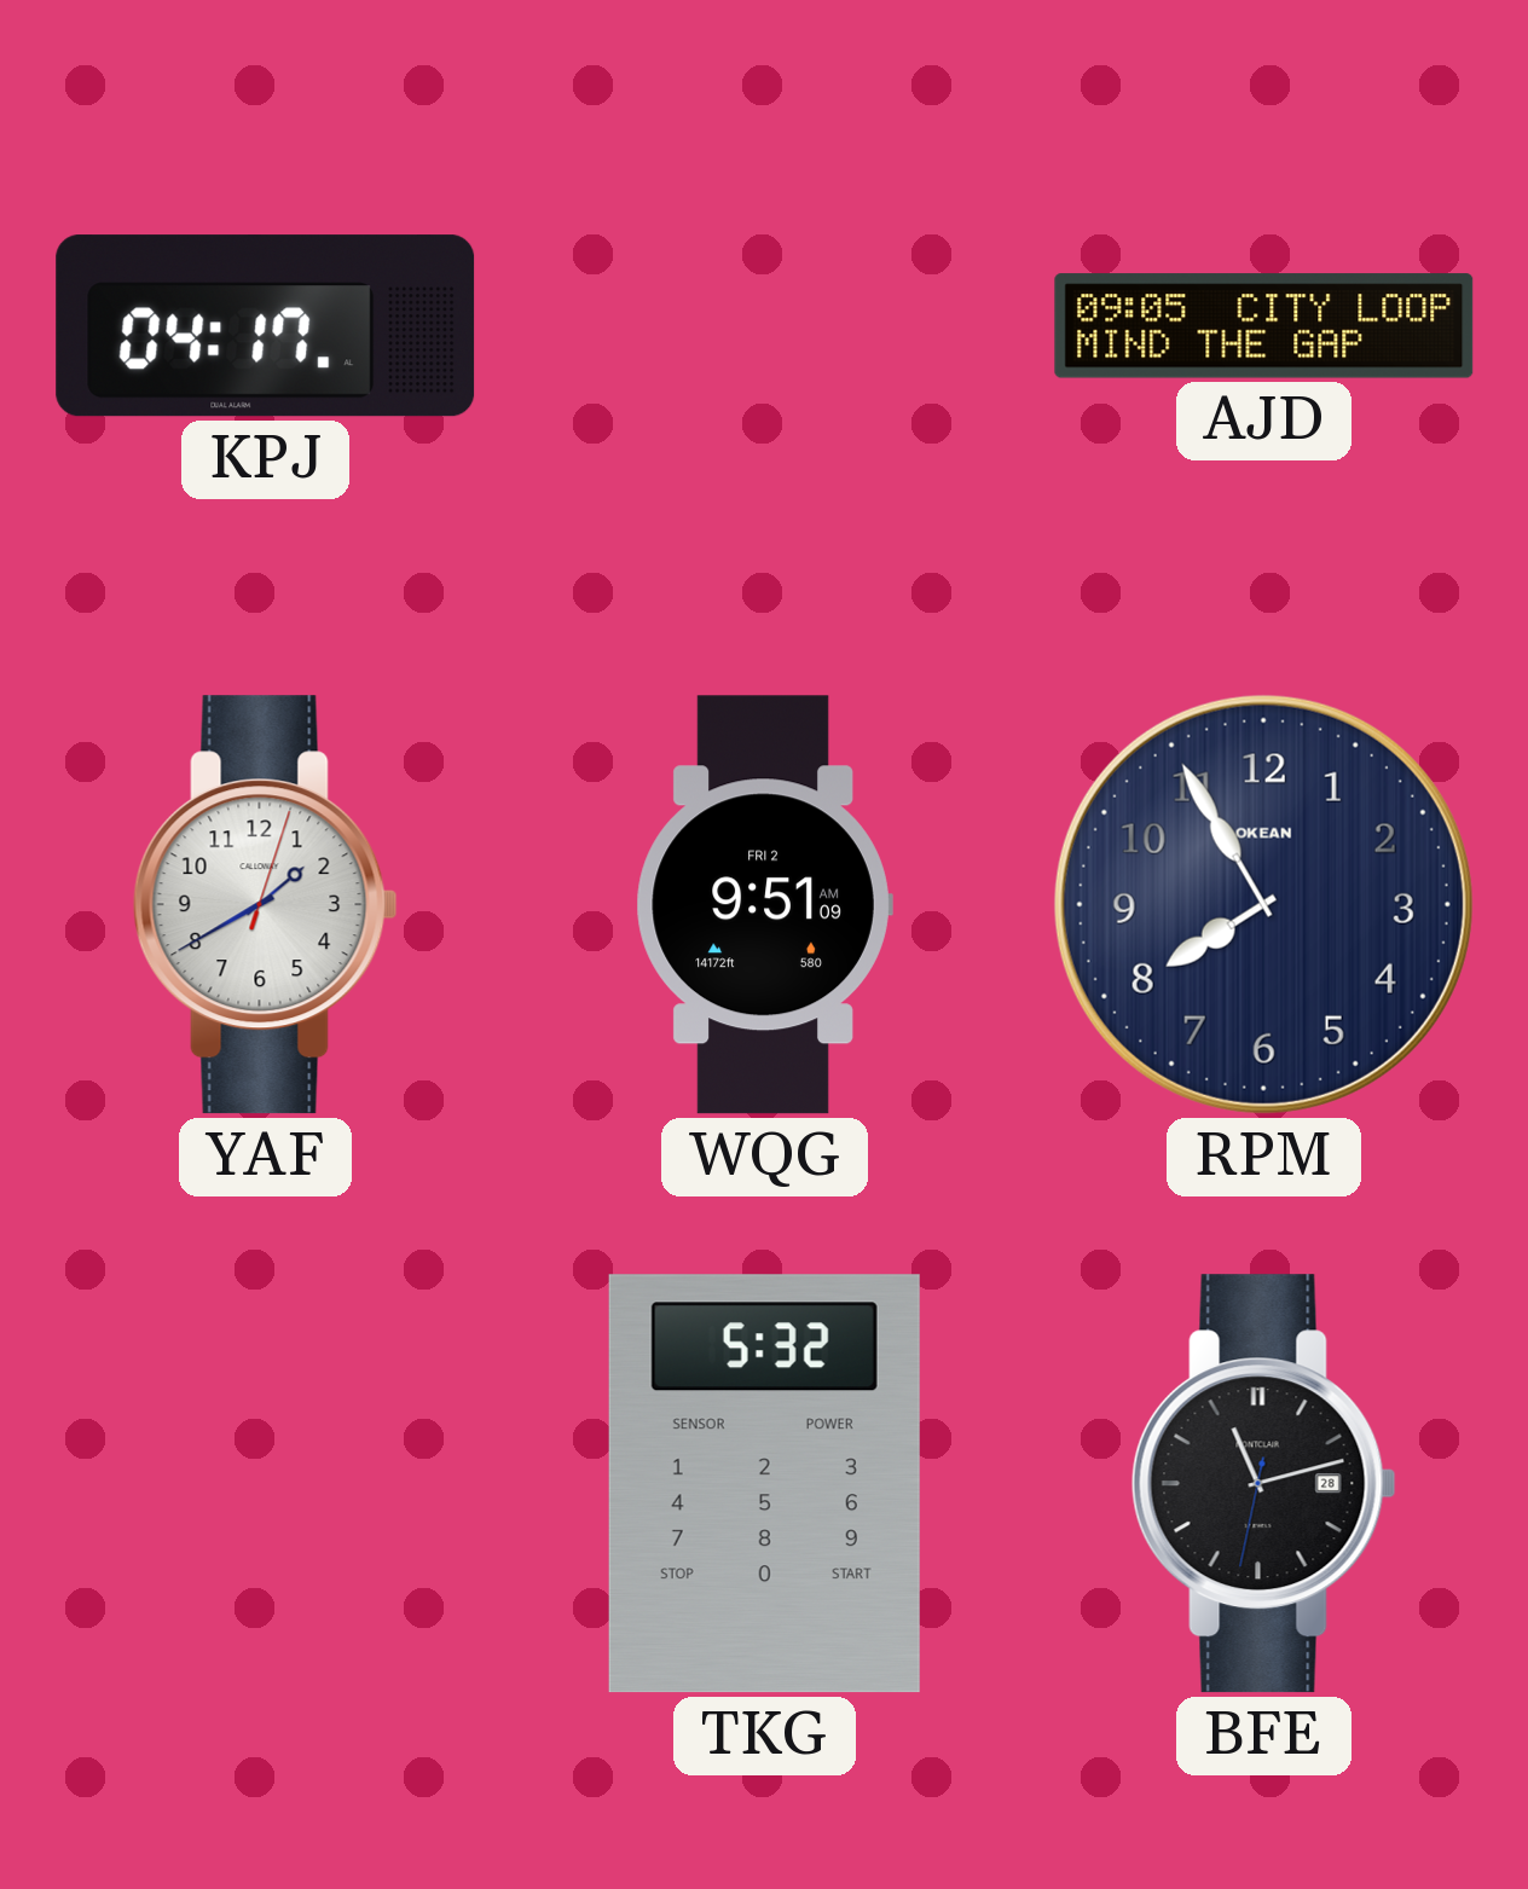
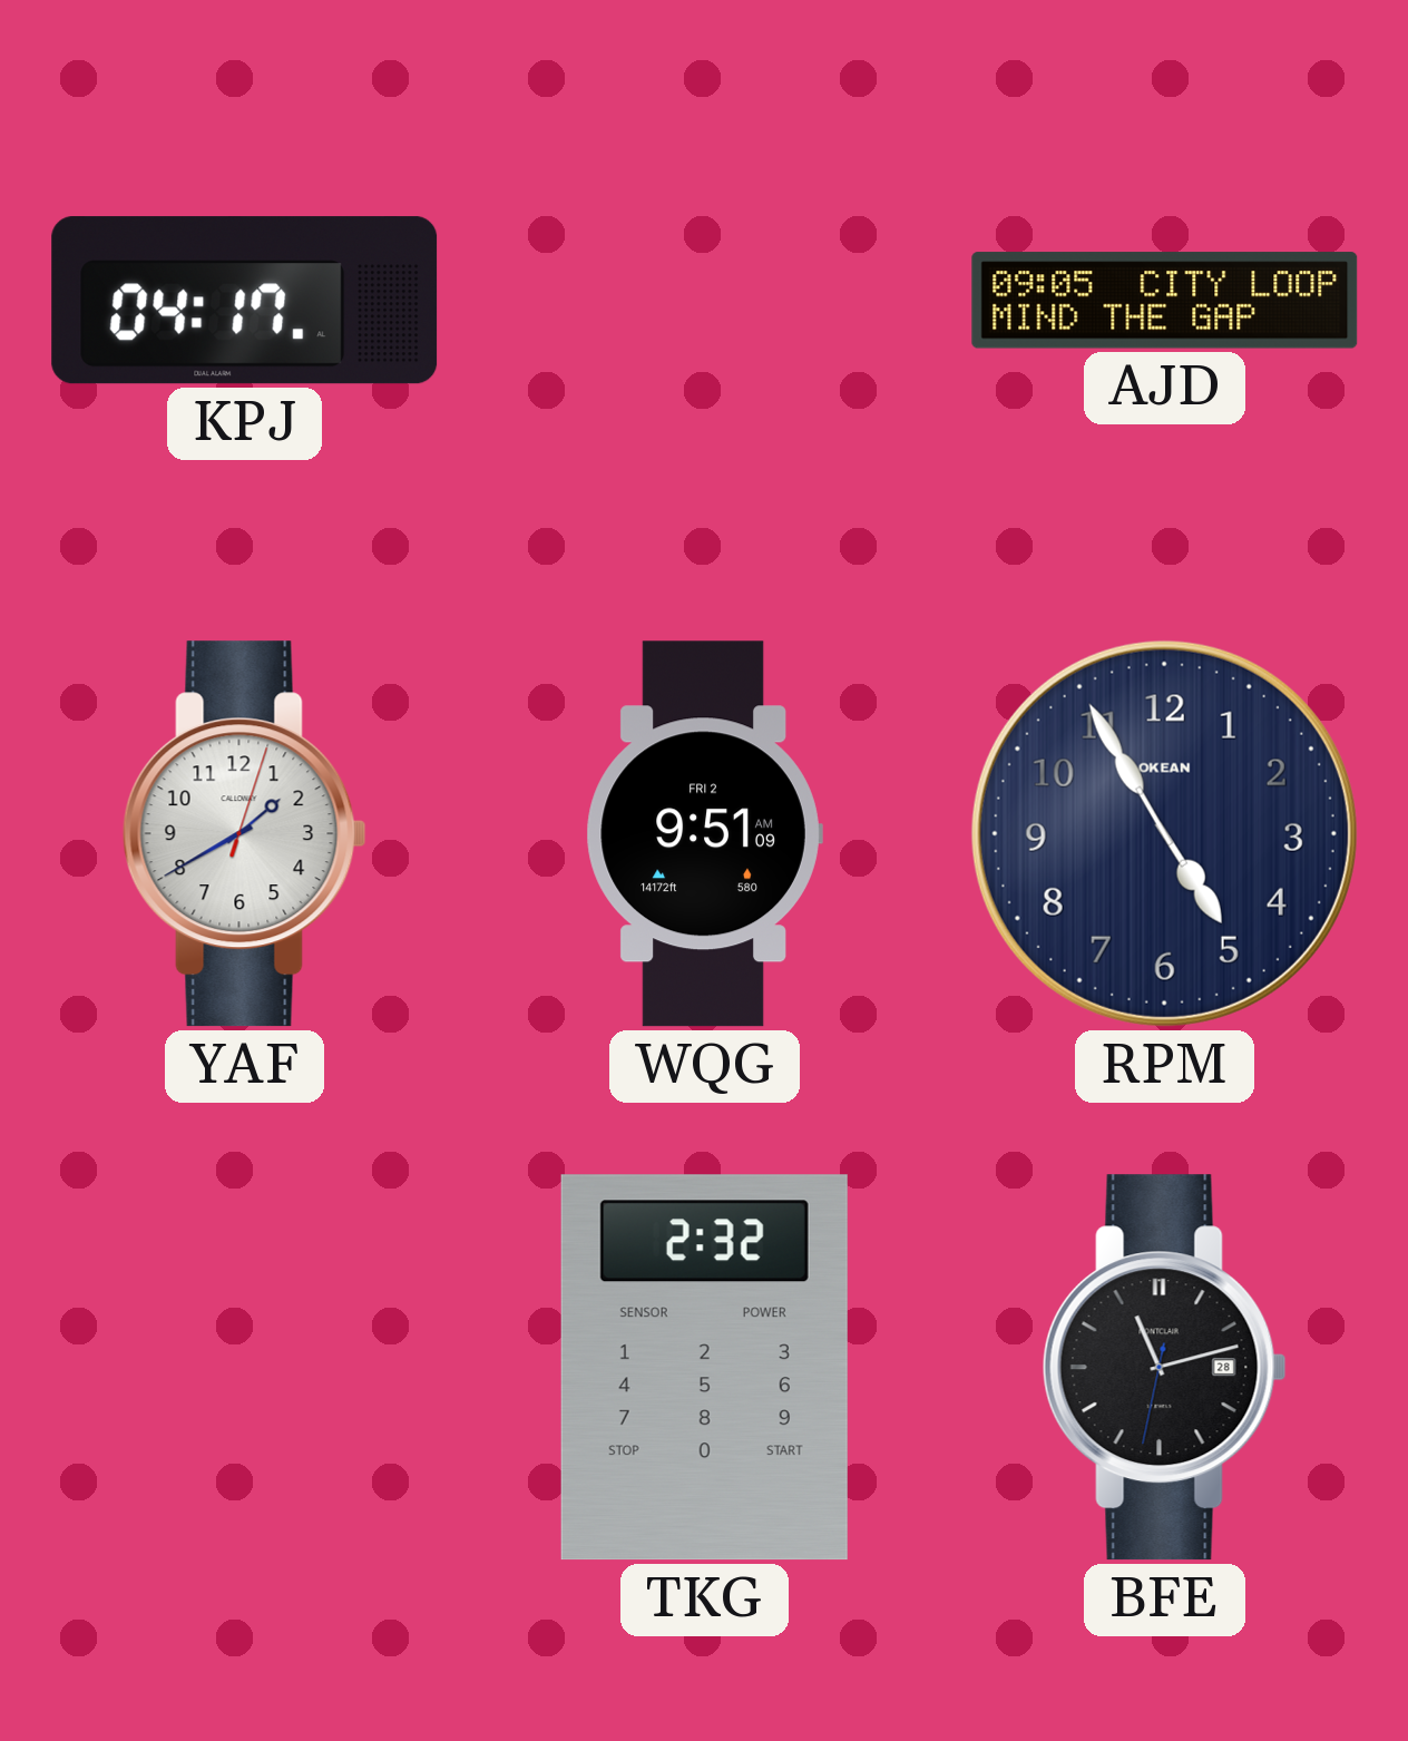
RPM: 7:55 -> 4:55 (1164, 833)
TKG: 5:32 -> 2:32 (704, 1368)
